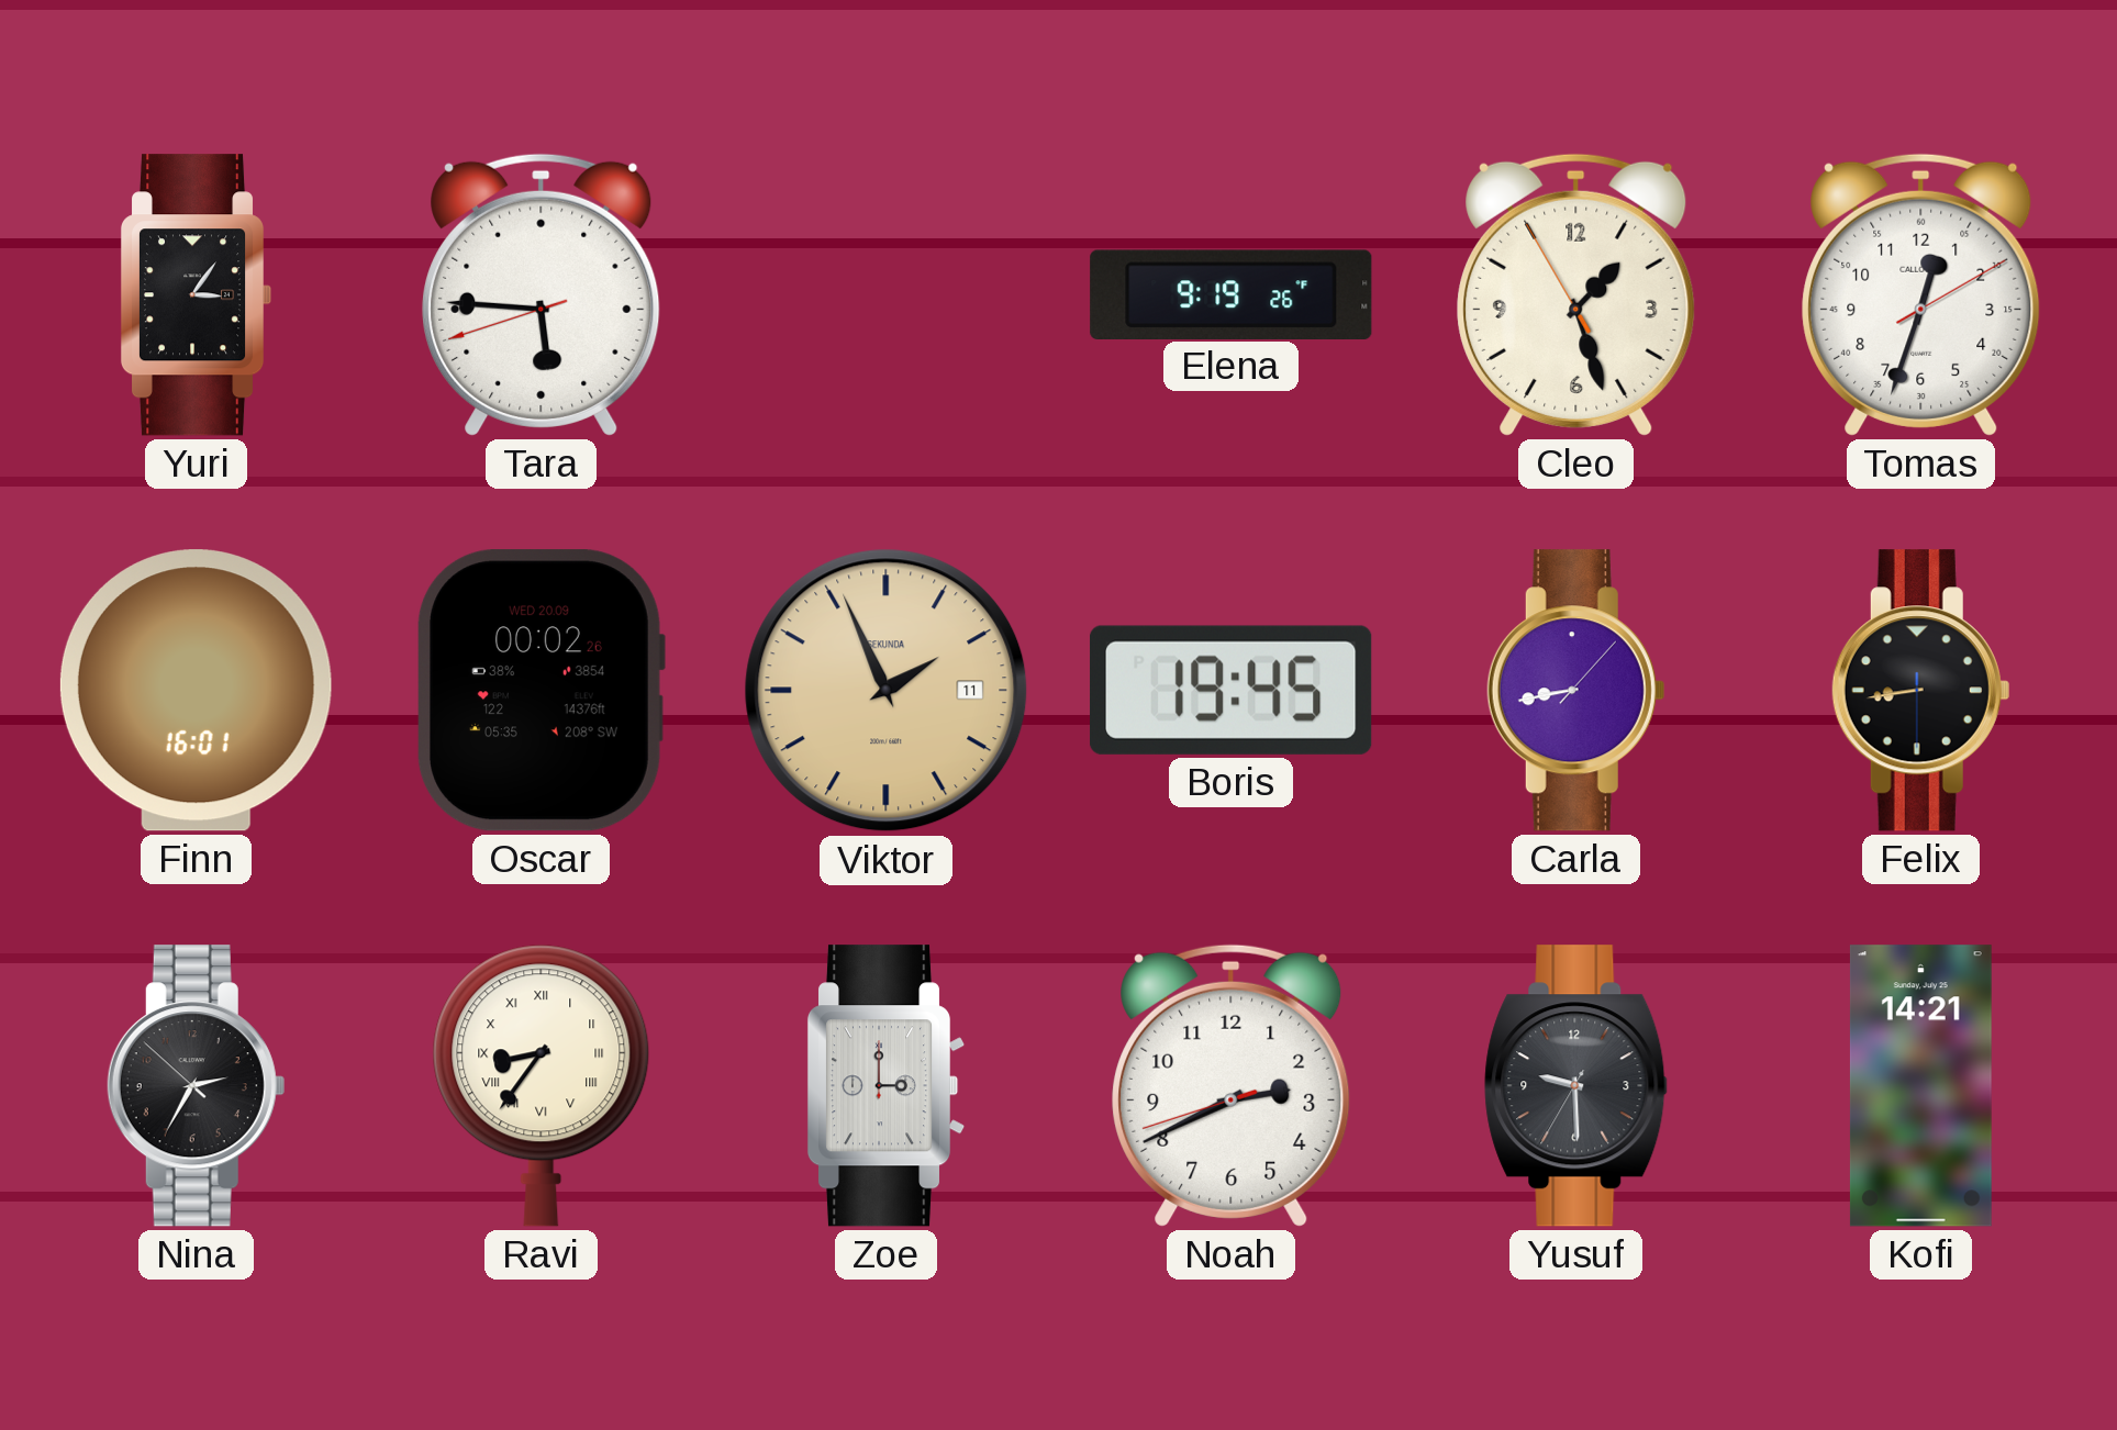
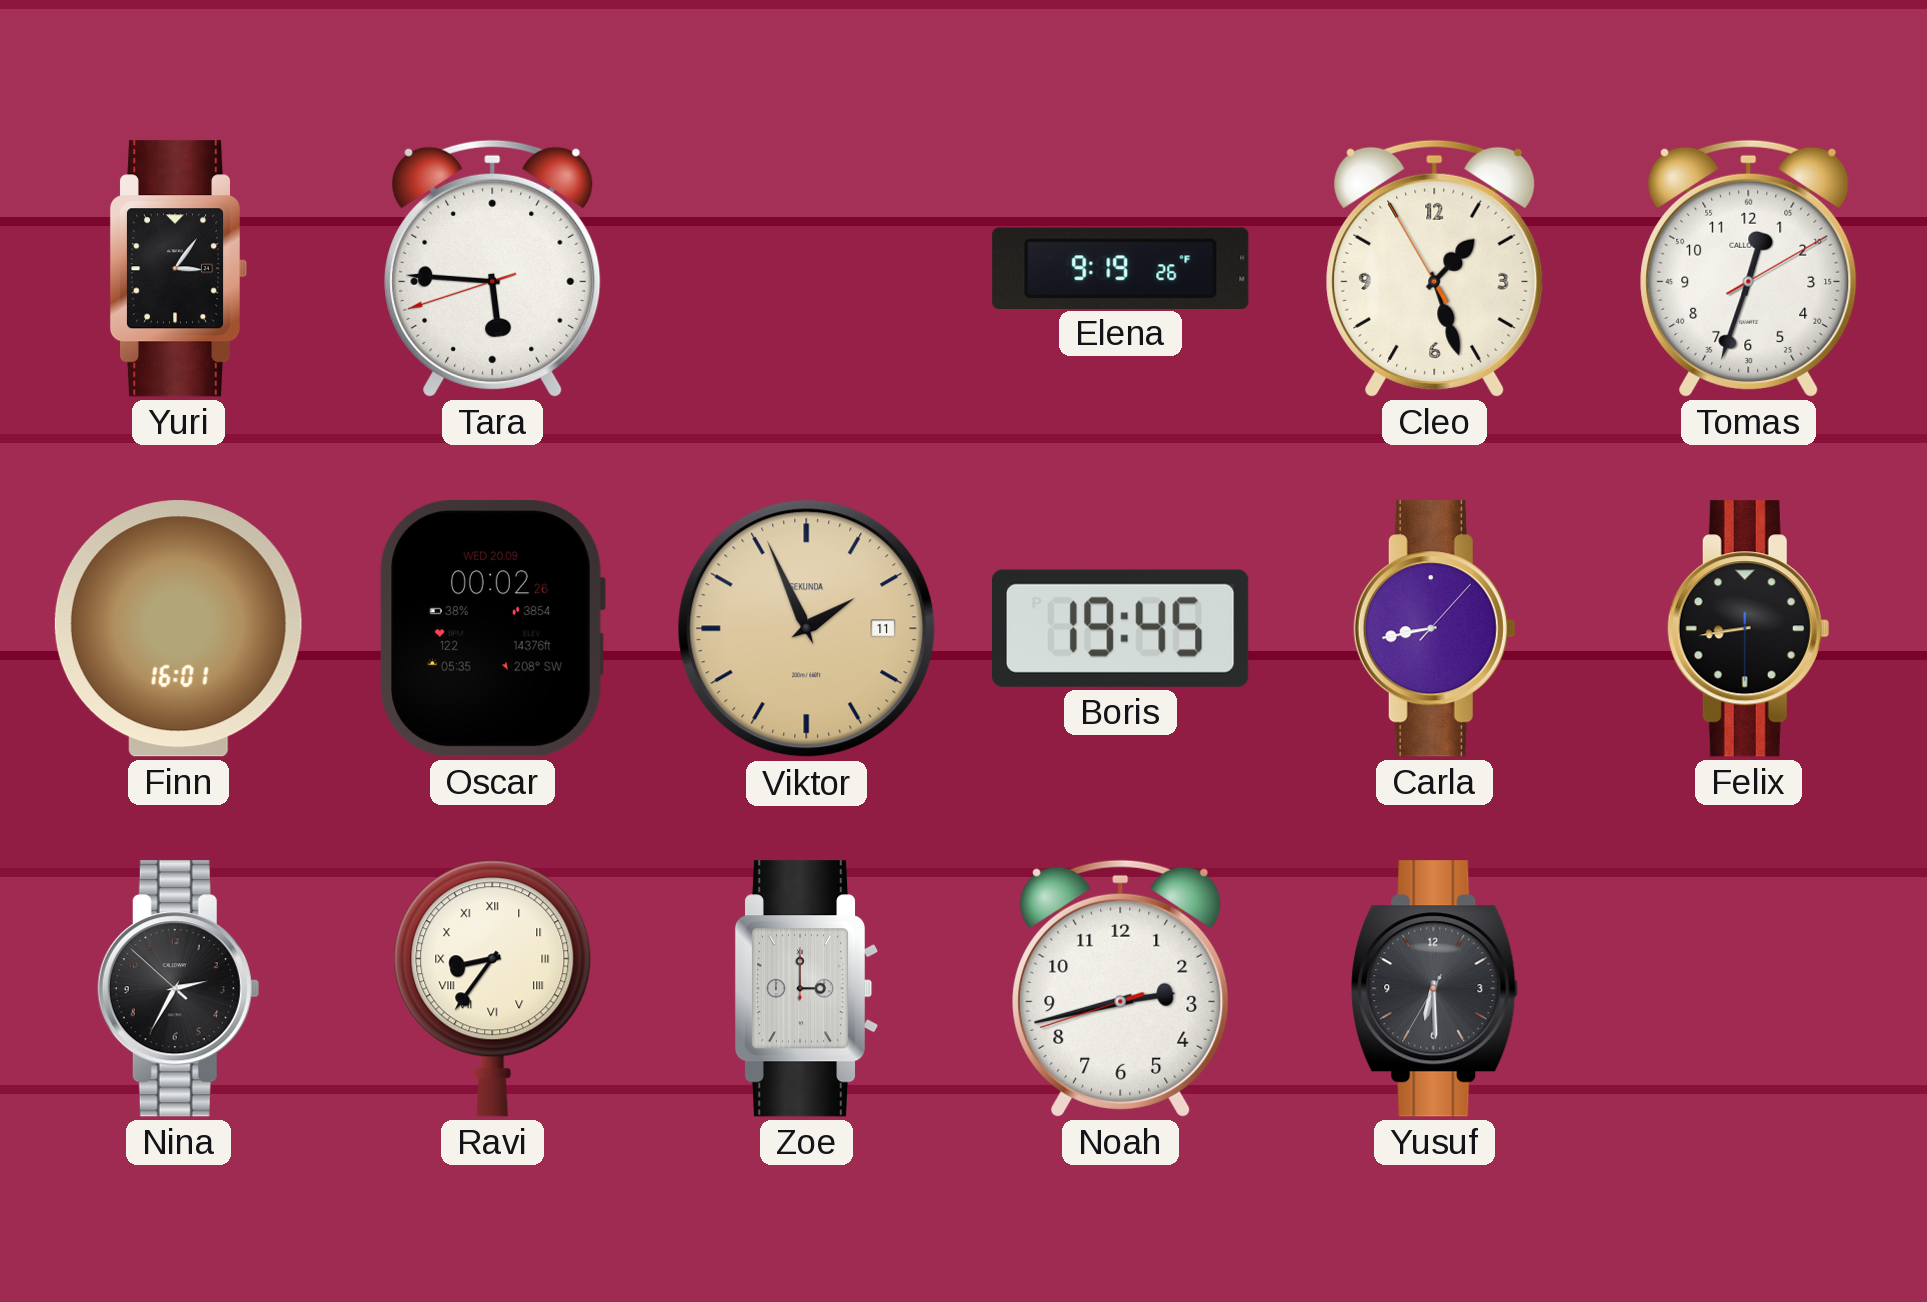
Noah: 2:40 -> 2:42 (1121, 988)
Yusuf: 9:29 -> 6:29 (1435, 989)
Kofi: 14:21 -> none (1920, 1086)
